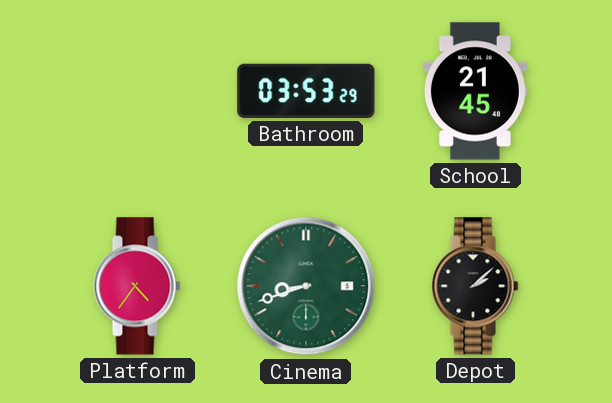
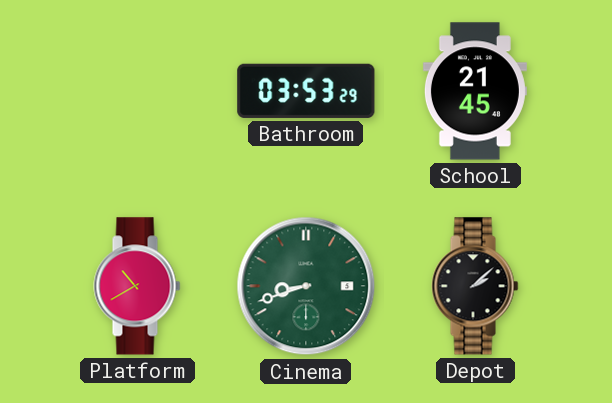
Platform: 4:36 -> 10:40 (137, 286)
